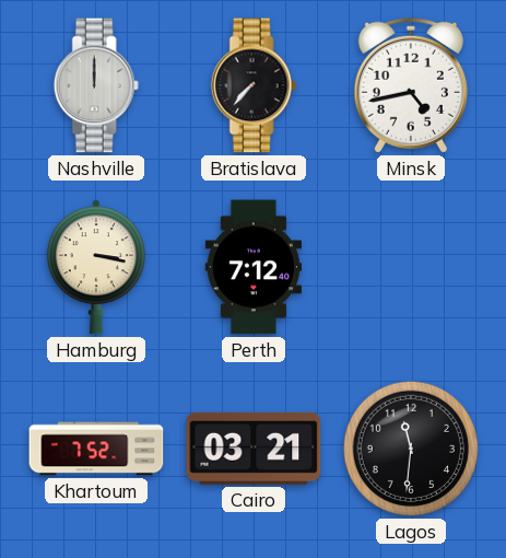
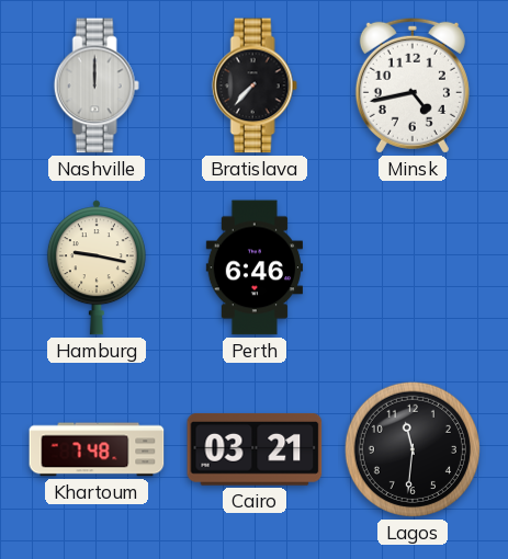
Hamburg: 3:17 -> 9:17 (97, 267)
Perth: 7:12 -> 6:46 (253, 267)
Khartoum: 7:52 -> 7:48 (97, 449)
